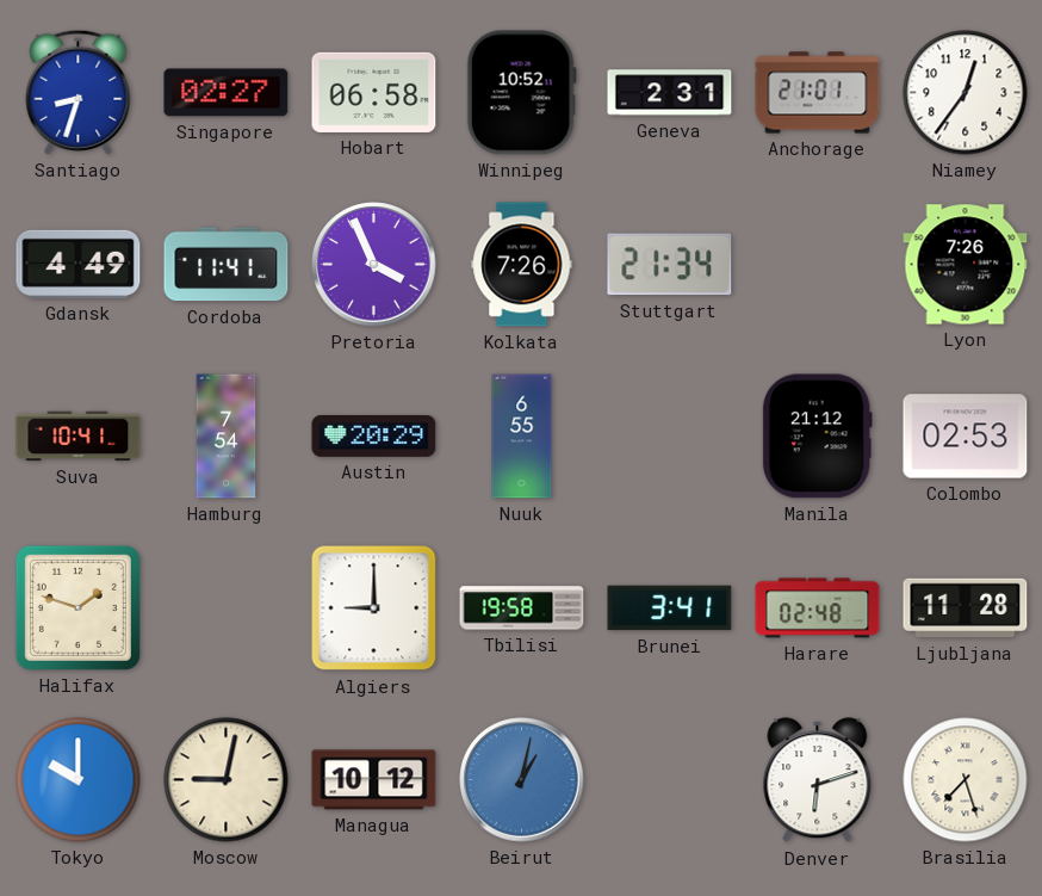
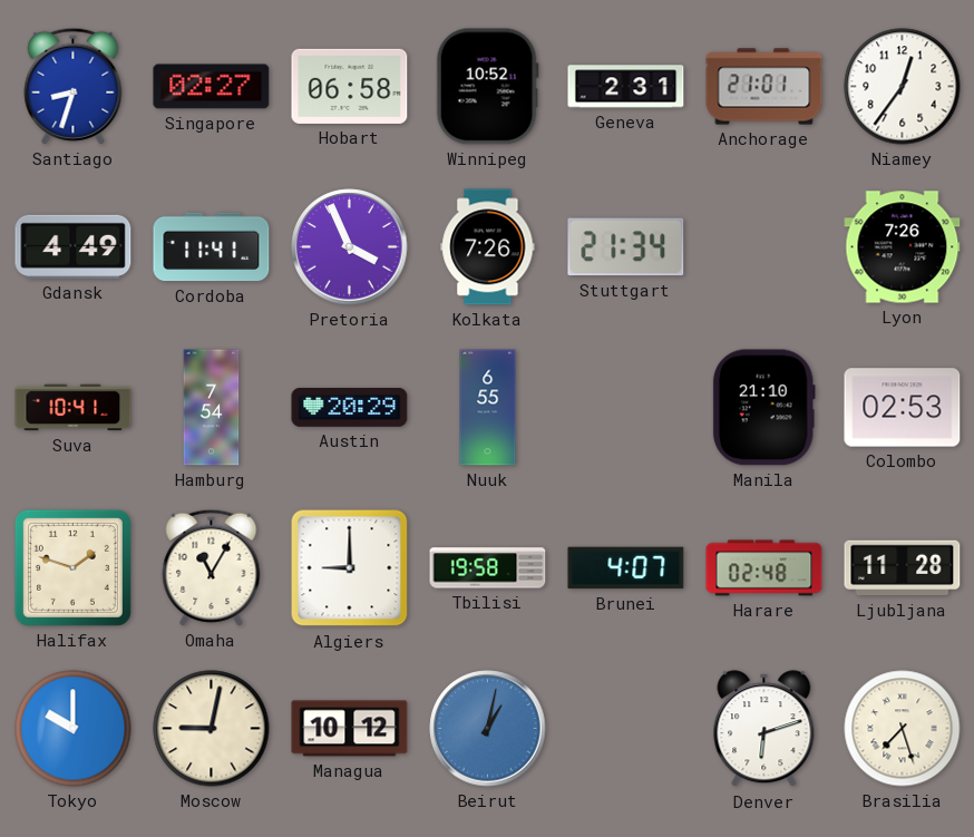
Manila: 21:12 -> 21:10 (763, 408)
Omaha: none -> 11:05 (212, 567)
Brunei: 3:41 -> 4:07 (626, 568)
